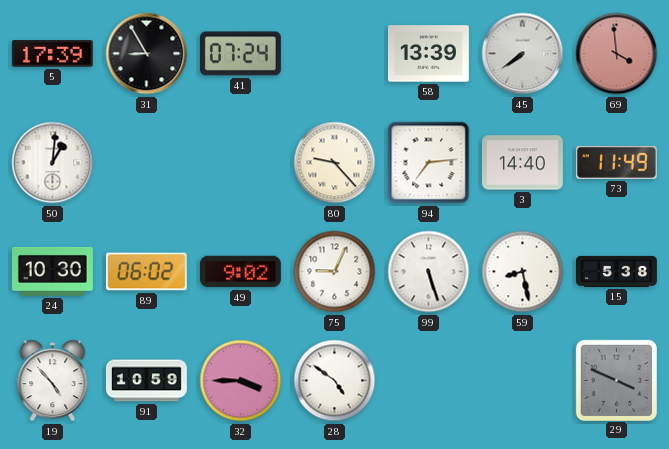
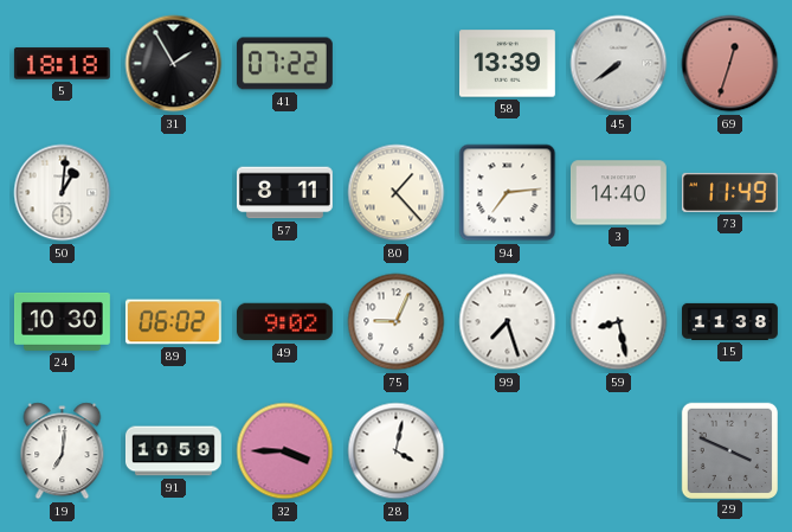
5: 17:39 -> 18:18 (62, 64)
31: 8:55 -> 1:55 (174, 64)
41: 07:24 -> 07:22 (284, 64)
69: 3:59 -> 12:33 (730, 64)
57: none -> 8:11 (285, 193)
80: 9:23 -> 1:23 (397, 193)
99: 5:27 -> 7:27 (508, 322)
15: 5:38 -> 11:38 (730, 321)
19: 4:53 -> 7:01 (63, 451)
28: 4:51 -> 4:02 (397, 451)
